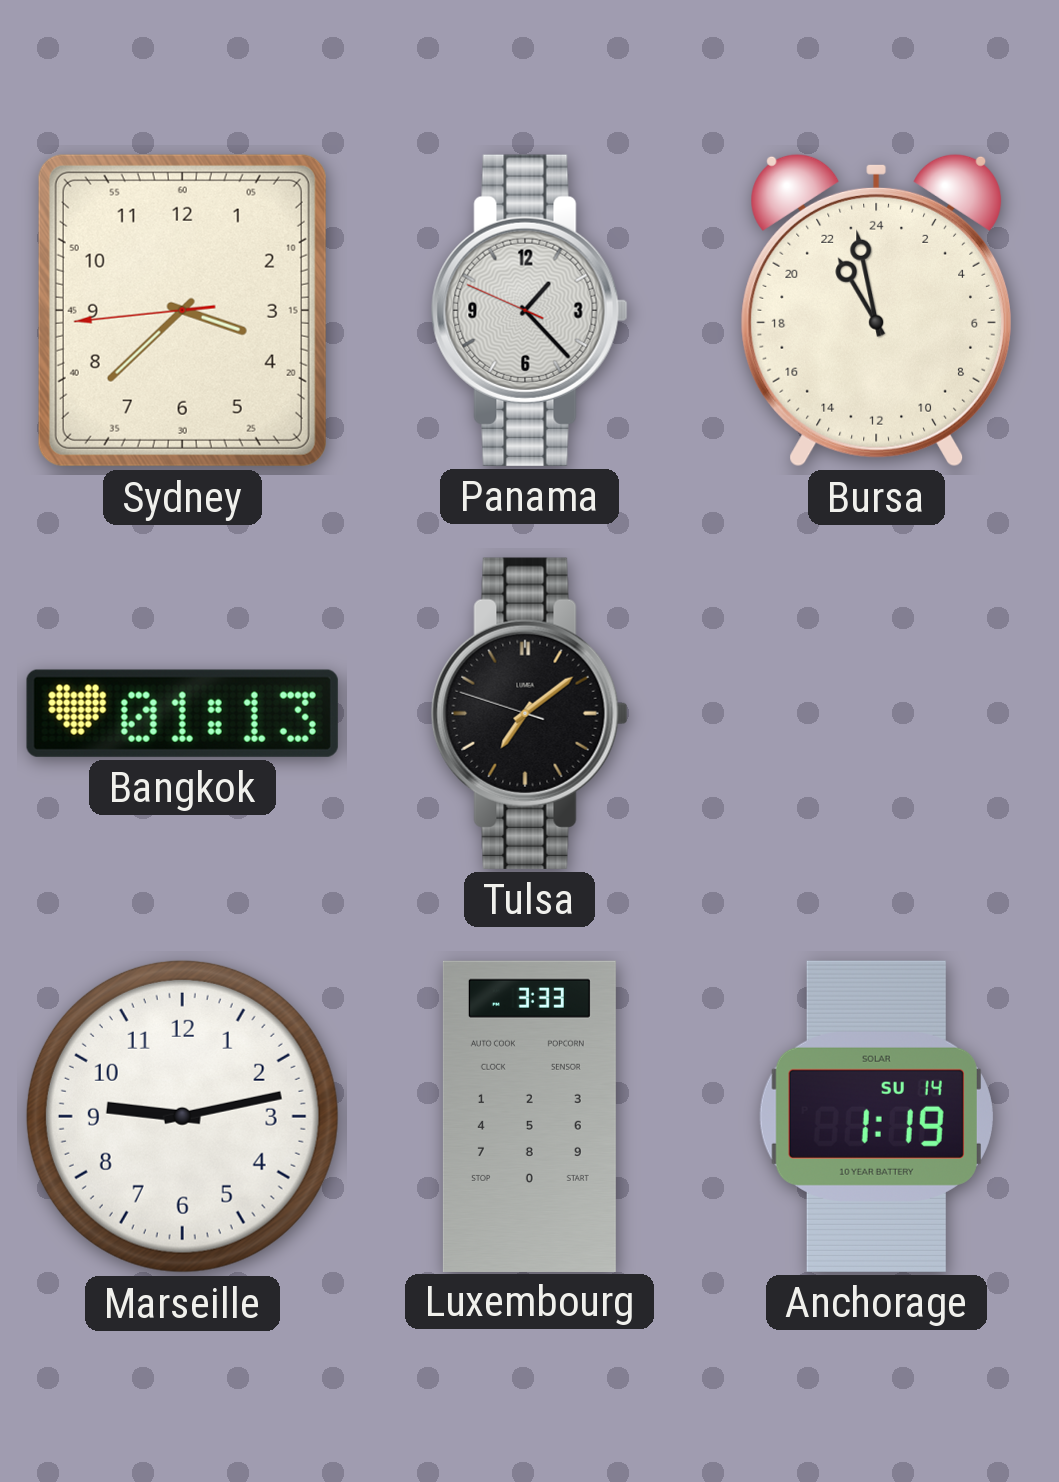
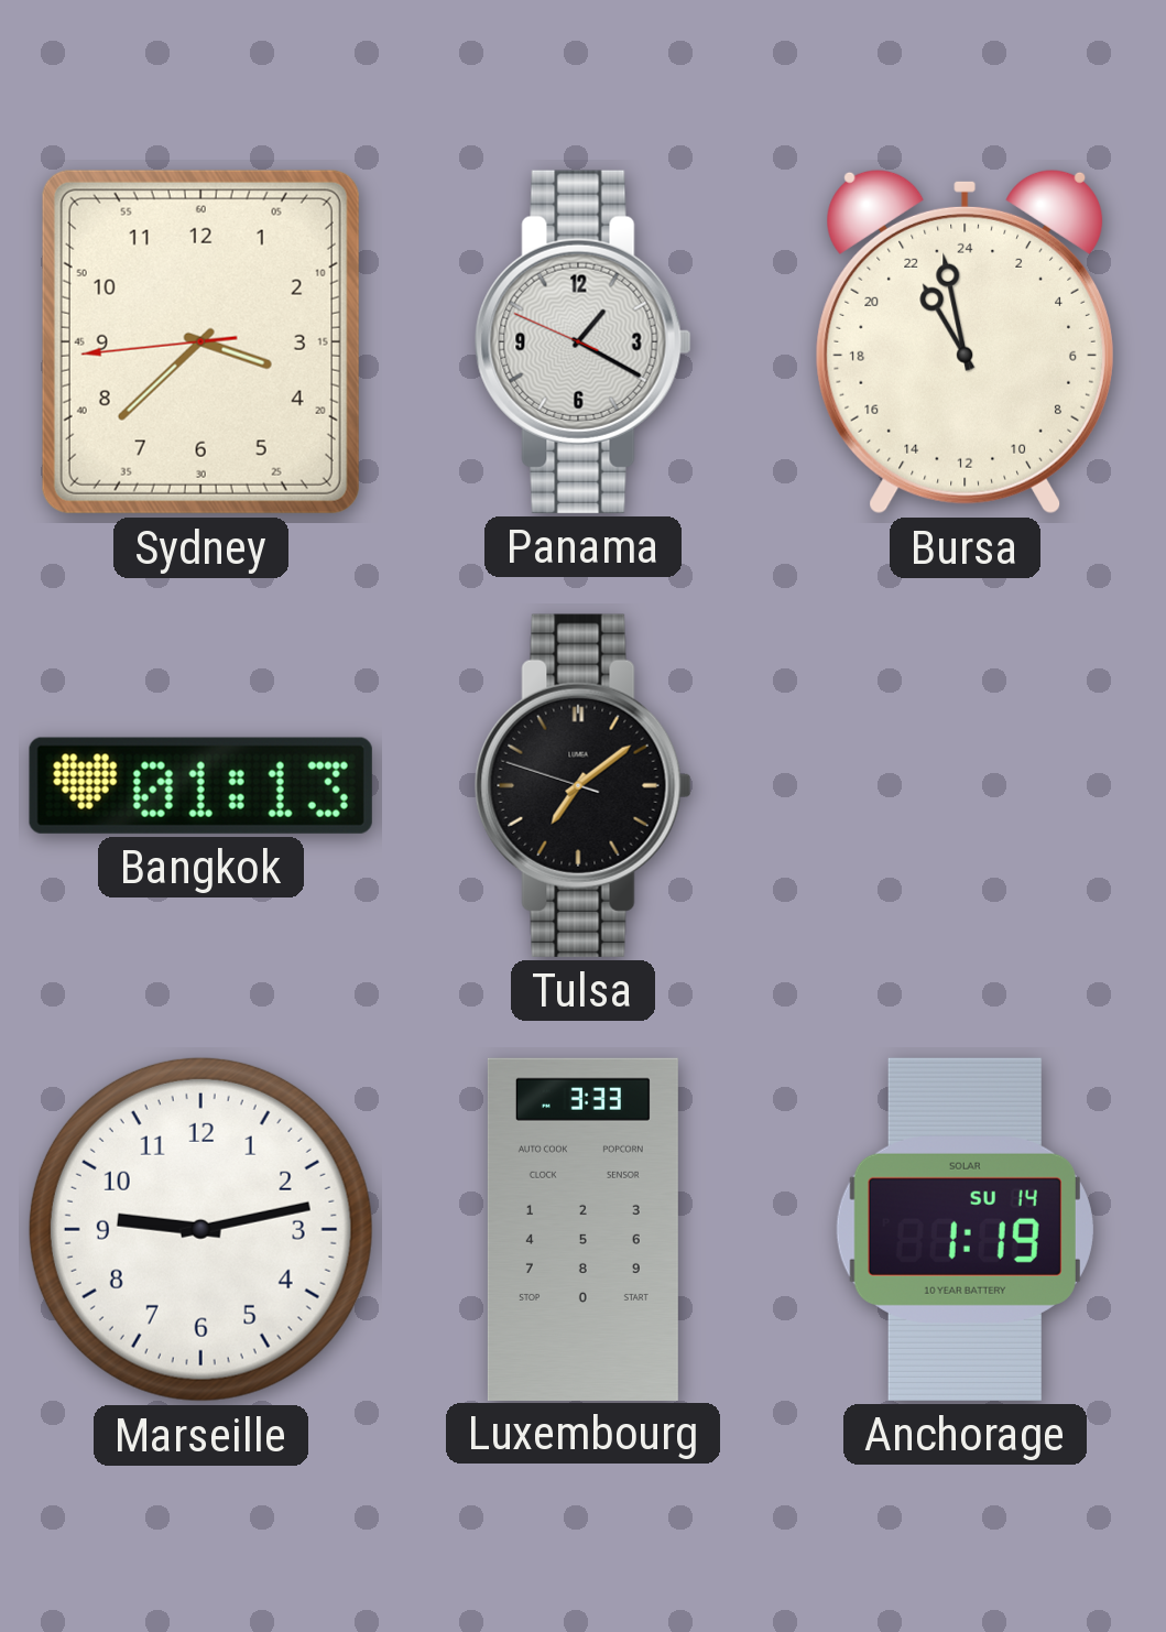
Panama: 1:22 -> 1:19 (582, 341)
